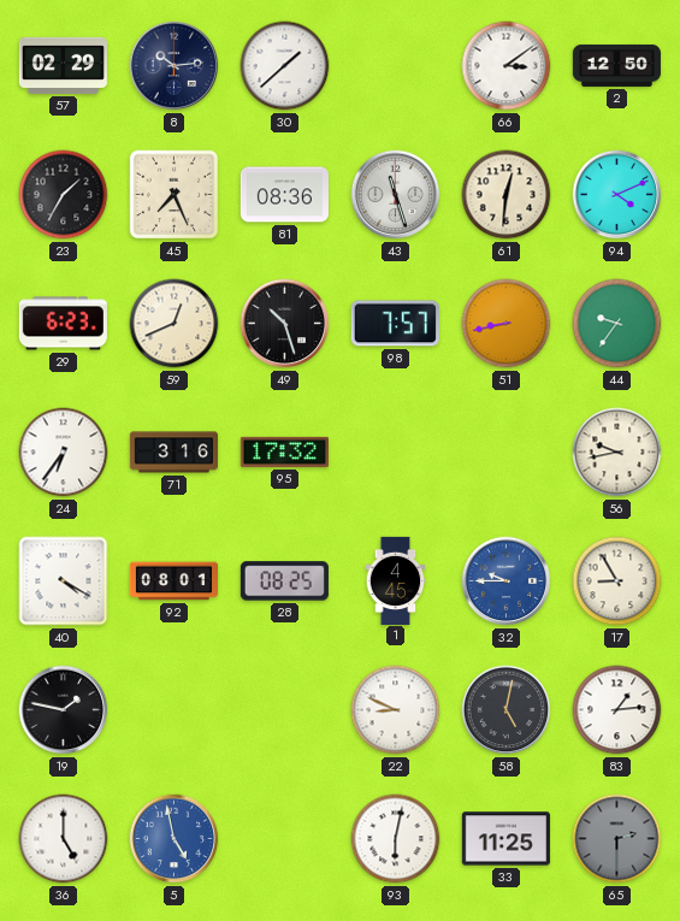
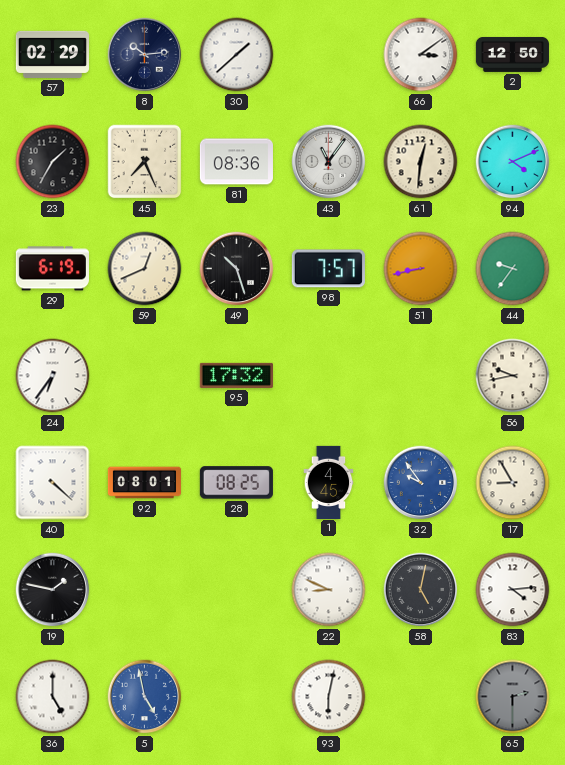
43: 11:27 -> 11:06 (329, 162)
29: 6:23 -> 6:19 (52, 269)
71: 3:16 -> none (173, 453)
40: 4:20 -> 4:22 (53, 483)
32: 9:45 -> 9:54 (421, 483)
83: 1:14 -> 4:14 (513, 590)
33: 11:25 -> none (505, 839)
